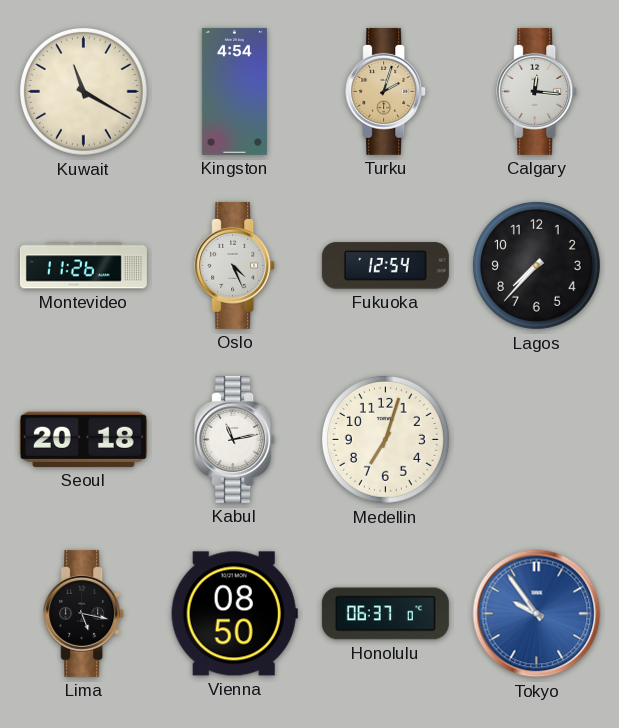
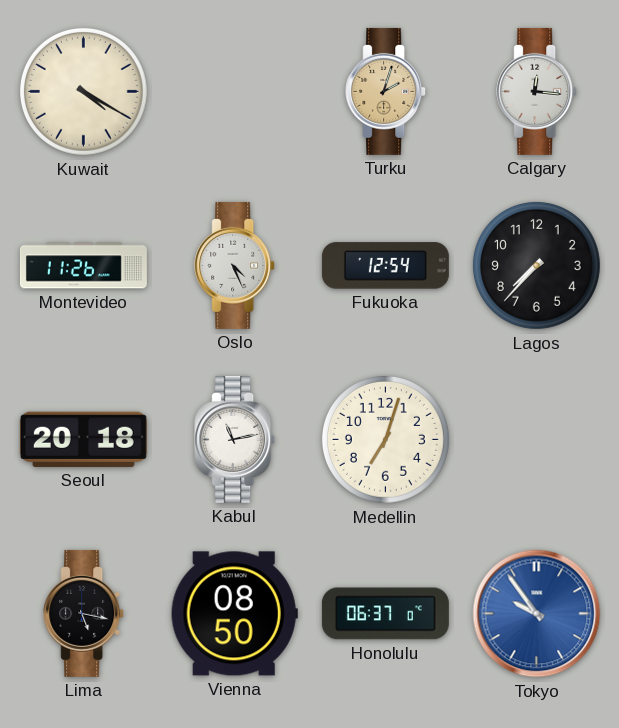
Kuwait: 11:20 -> 4:20 (83, 91)
Kingston: 4:54 -> none (234, 91)
